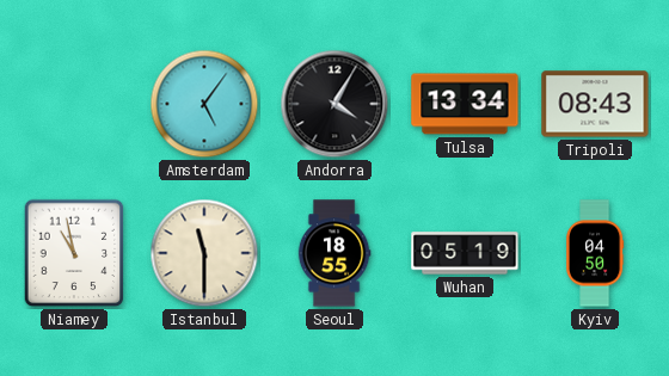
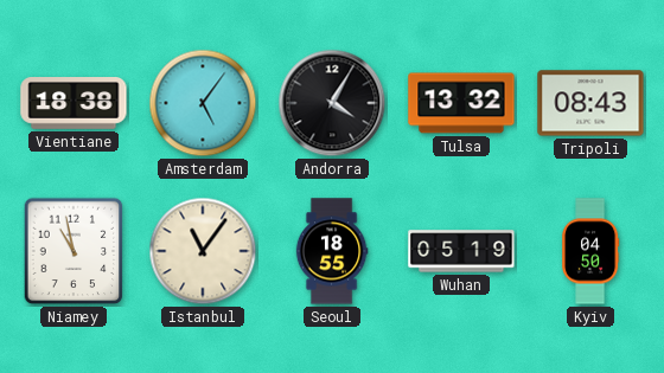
Vientiane: none -> 18:38 (74, 104)
Tulsa: 13:34 -> 13:32 (461, 103)
Istanbul: 11:30 -> 11:06 (203, 251)
